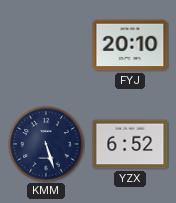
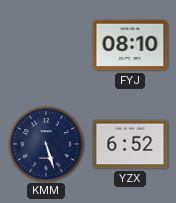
FYJ: 20:10 -> 08:10 (130, 45)
